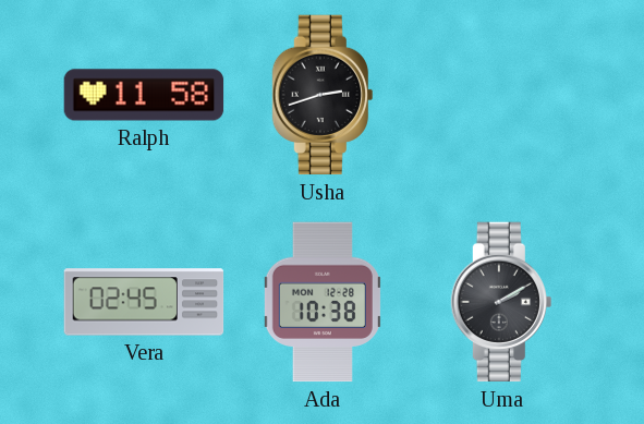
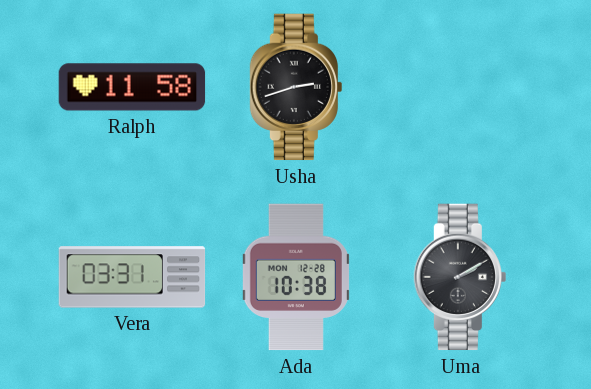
Vera: 02:45 -> 03:31 (132, 277)
